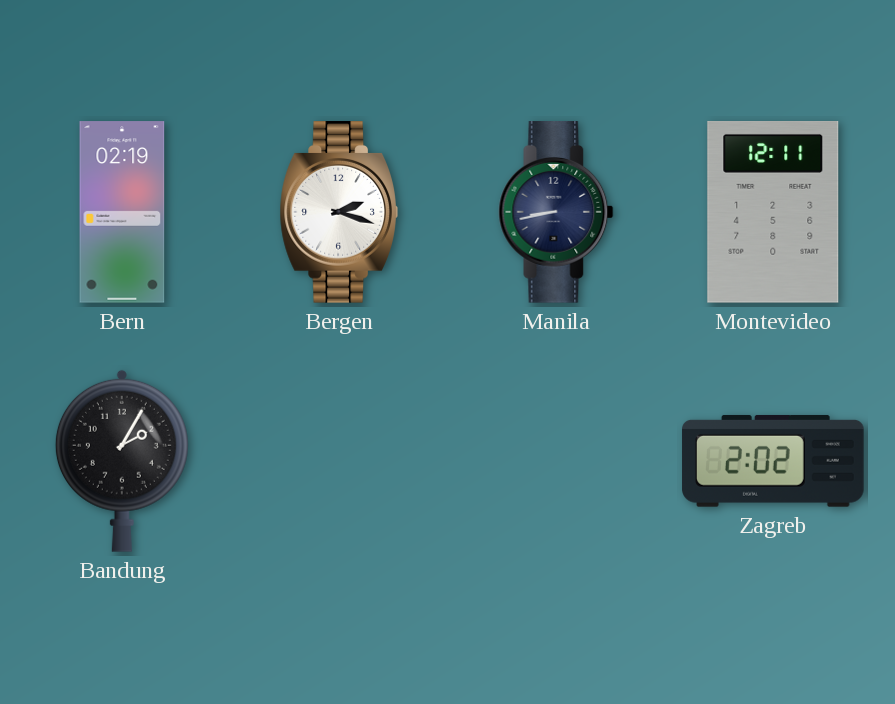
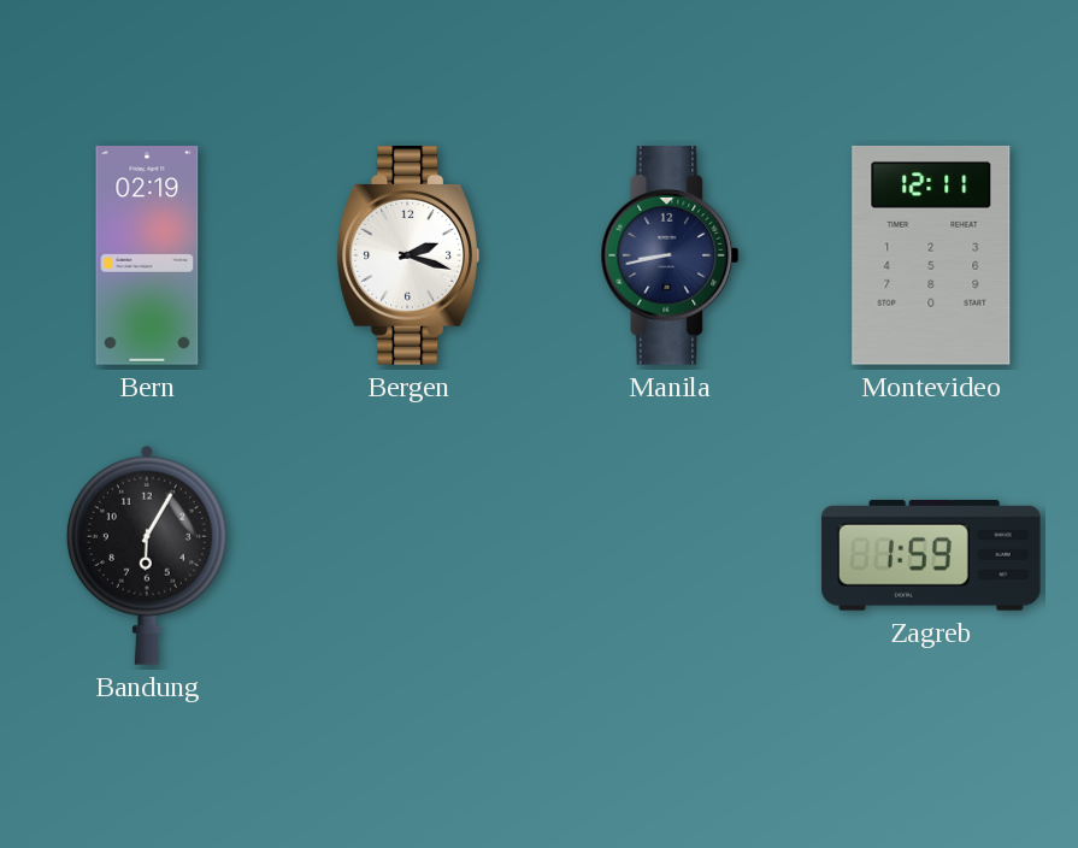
Bandung: 2:05 -> 6:05 (147, 555)
Zagreb: 2:02 -> 1:59 (931, 555)
